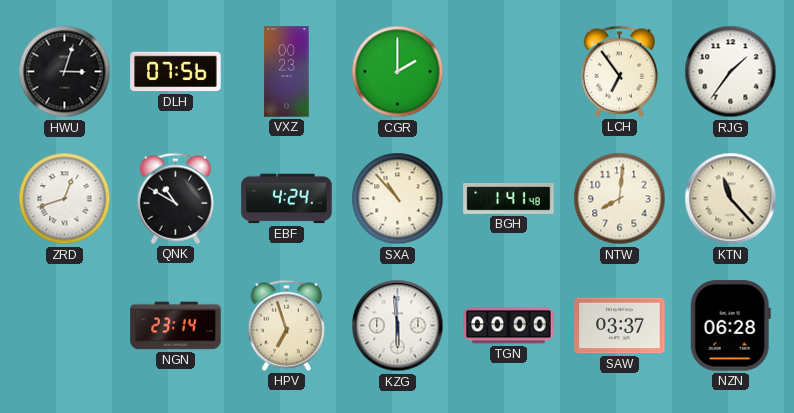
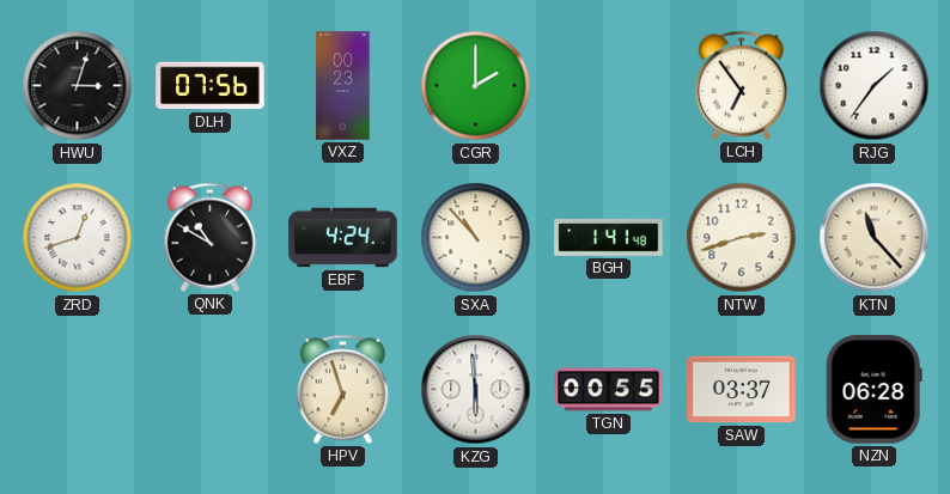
NTW: 8:01 -> 2:42 (742, 238)
NGN: 23:14 -> none (176, 326)
TGN: 00:00 -> 00:55 (609, 390)
